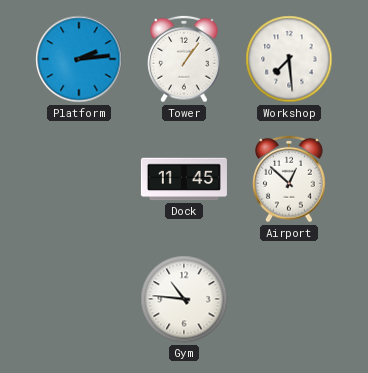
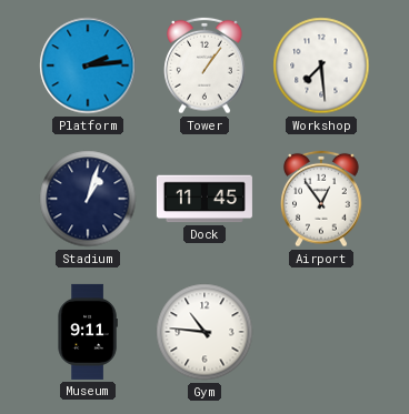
Stadium: none -> 1:03 (88, 199)
Airport: 12:52 -> 12:54 (321, 199)
Museum: none -> 9:11 (88, 332)
